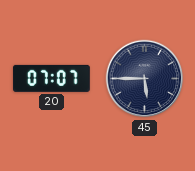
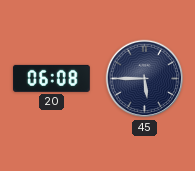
20: 07:07 -> 06:08 (52, 78)
